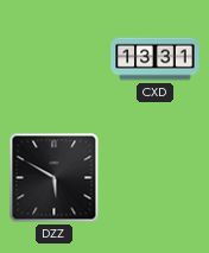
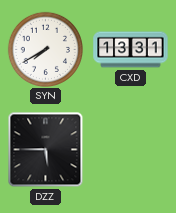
SYN: none -> 7:40 (45, 49)
DZZ: 5:50 -> 5:45 (46, 150)
